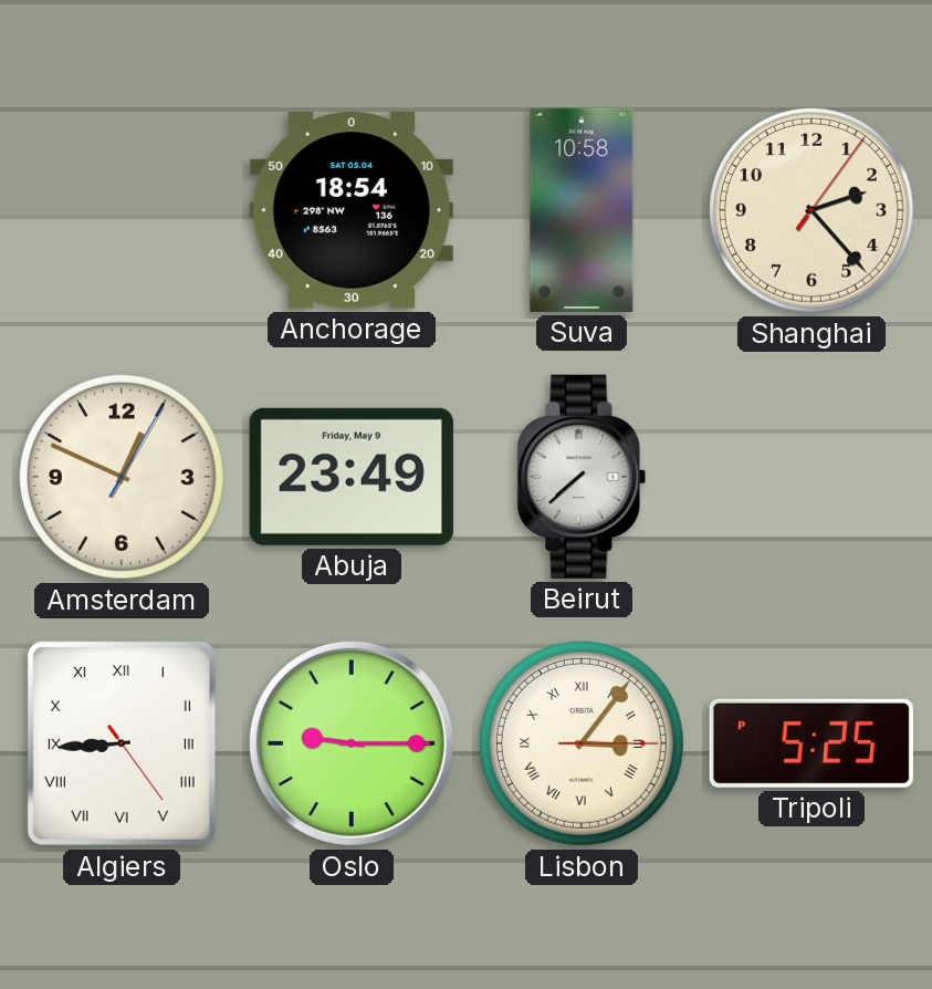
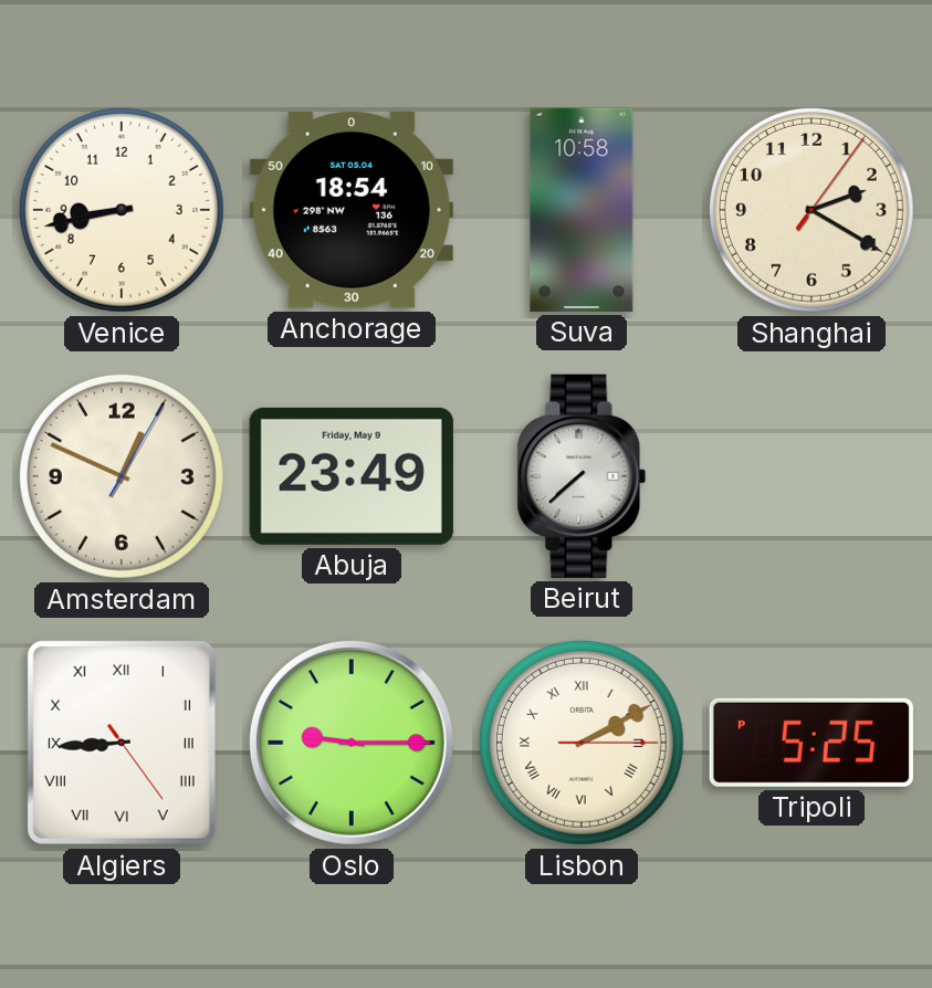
Venice: none -> 8:43 (122, 210)
Shanghai: 2:23 -> 2:20 (811, 210)
Lisbon: 3:06 -> 2:10 (582, 743)
